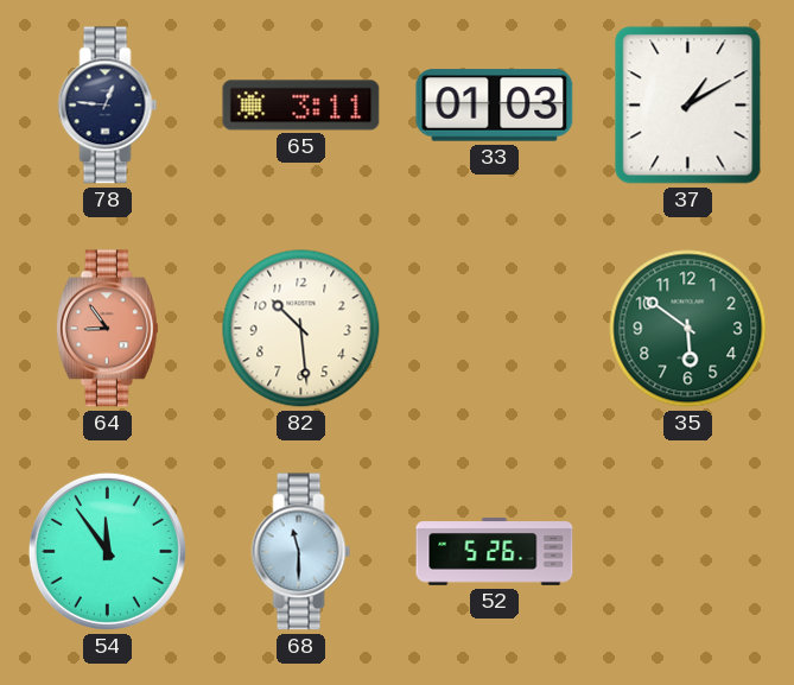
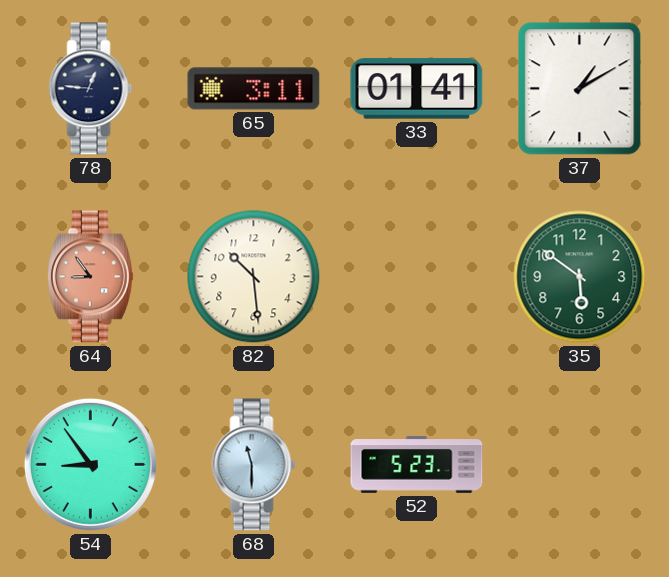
33: 01:03 -> 01:41 (417, 89)
54: 11:54 -> 8:54 (90, 464)
52: 5:26 -> 5:23 (417, 465)
